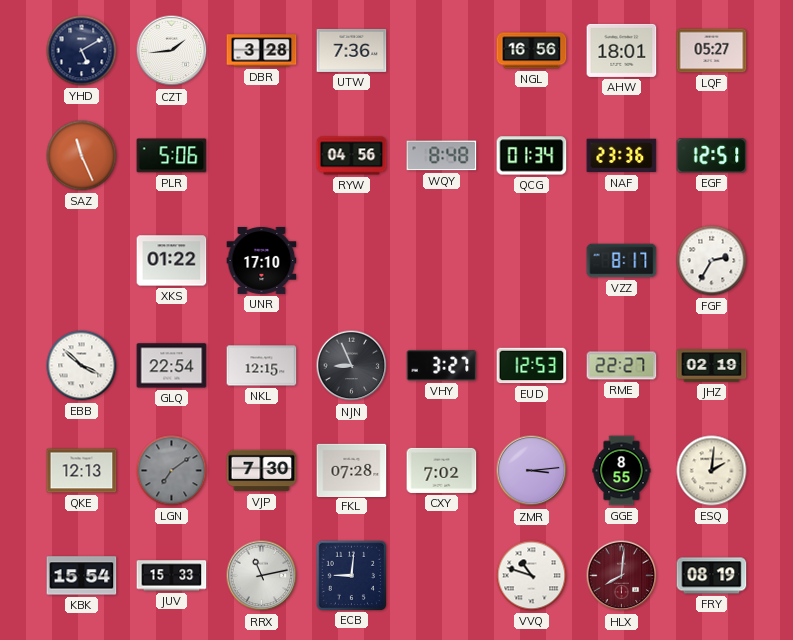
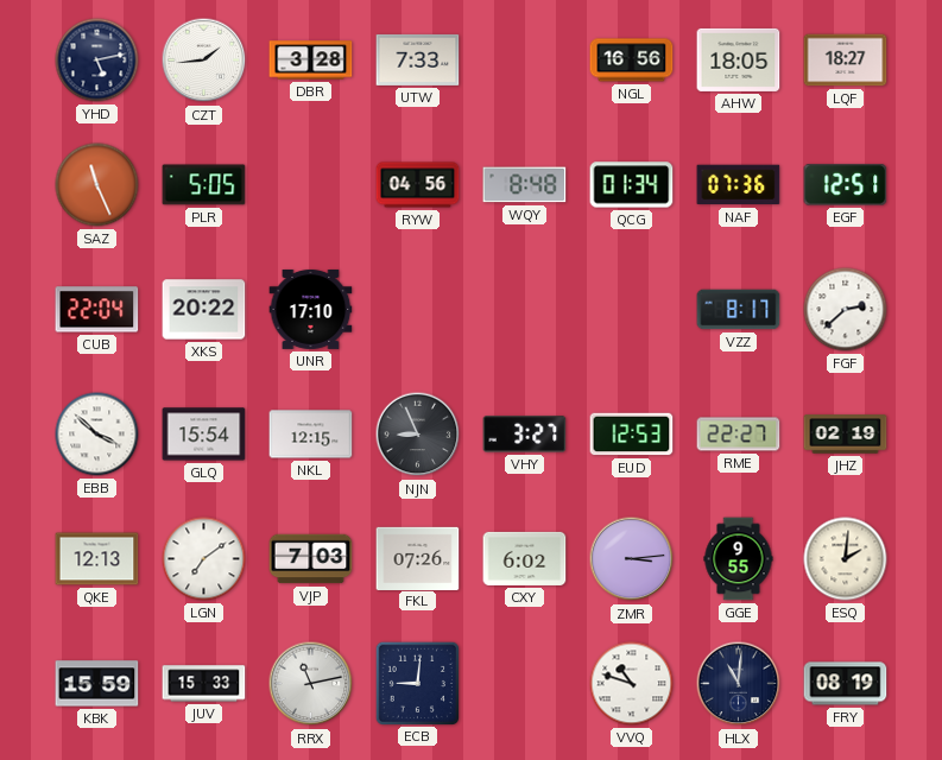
YHD: 5:10 -> 5:13 (97, 61)
UTW: 7:36 -> 7:33 (418, 59)
AHW: 18:01 -> 18:05 (739, 59)
LQF: 05:27 -> 18:27 (846, 61)
PLR: 5:06 -> 5:05 (204, 185)
NAF: 23:36 -> 07:36 (739, 185)
CUB: none -> 22:04 (97, 310)
XKS: 01:22 -> 20:22 (204, 310)
FGF: 2:35 -> 2:38 (846, 310)
GLQ: 22:54 -> 15:54 (204, 435)
LGN dial: grey -> white (204, 559)
VJP: 7:30 -> 7:03 (311, 559)
FKL: 07:28 -> 07:26 (418, 558)
CXY: 7:02 -> 6:02 (525, 558)
GGE: 8:55 -> 9:55 (739, 559)
KBK: 15:54 -> 15:59 (97, 684)
HLX: 8:01 -> 11:01 (739, 684)
HLX dial: burgundy -> navy (739, 684)
